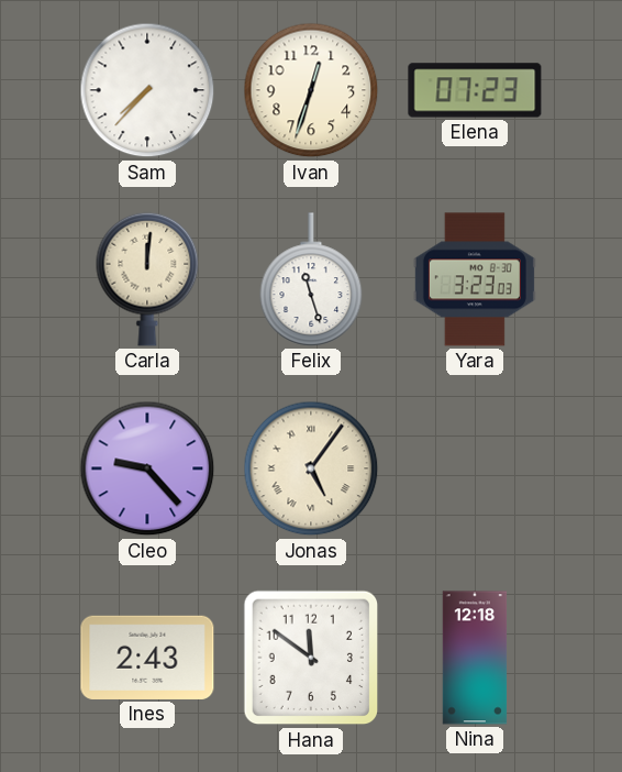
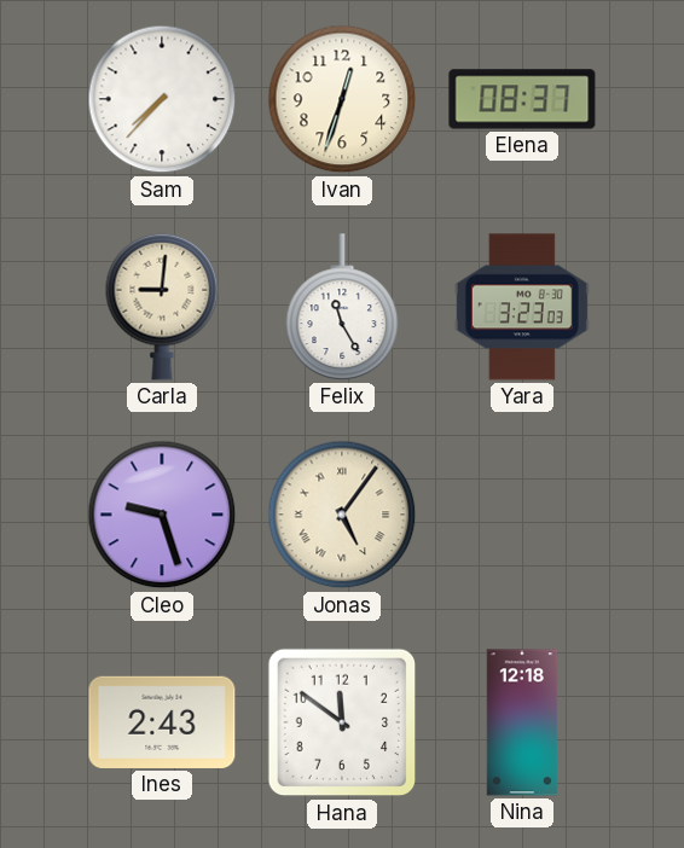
Elena: 07:23 -> 08:37 (522, 99)
Carla: 12:01 -> 9:01 (162, 307)
Felix: 11:27 -> 11:25 (342, 307)
Cleo: 9:23 -> 9:27 (162, 515)
